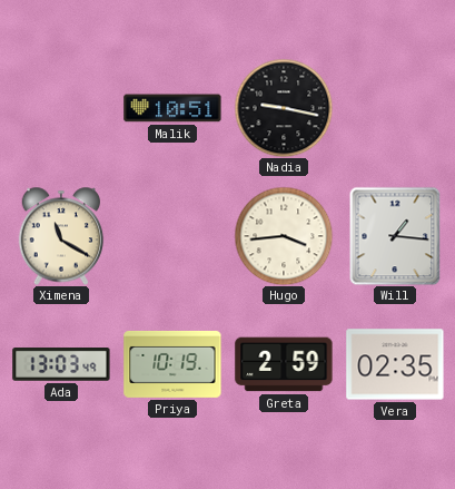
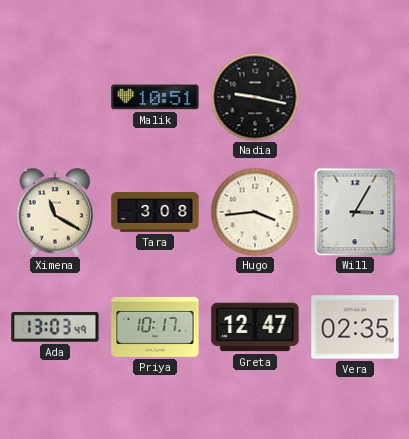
Tara: none -> 3:08 (155, 212)
Will: 1:16 -> 3:05 (355, 212)
Priya: 10:19 -> 10:17 (155, 327)
Greta: 2:59 -> 12:47 (255, 327)
